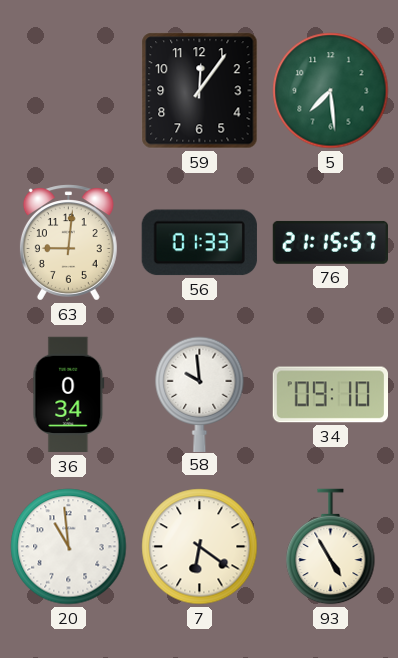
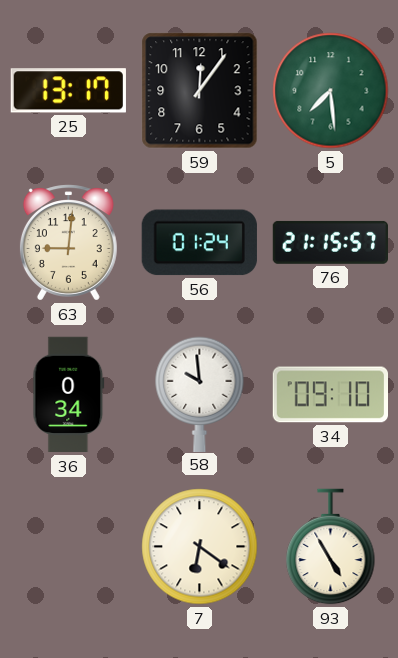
25: none -> 13:17 (68, 91)
56: 01:33 -> 01:24 (199, 243)
20: 10:59 -> none (69, 547)
